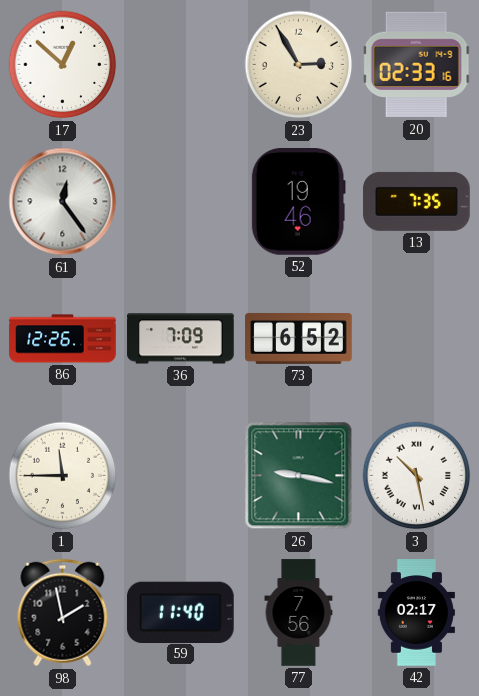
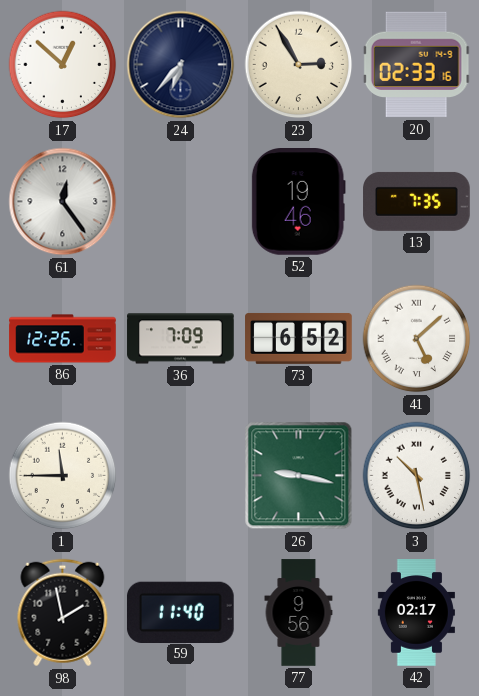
24: none -> 6:37 (181, 65)
41: none -> 5:08 (417, 339)
77: 7:56 -> 9:56 (299, 613)
